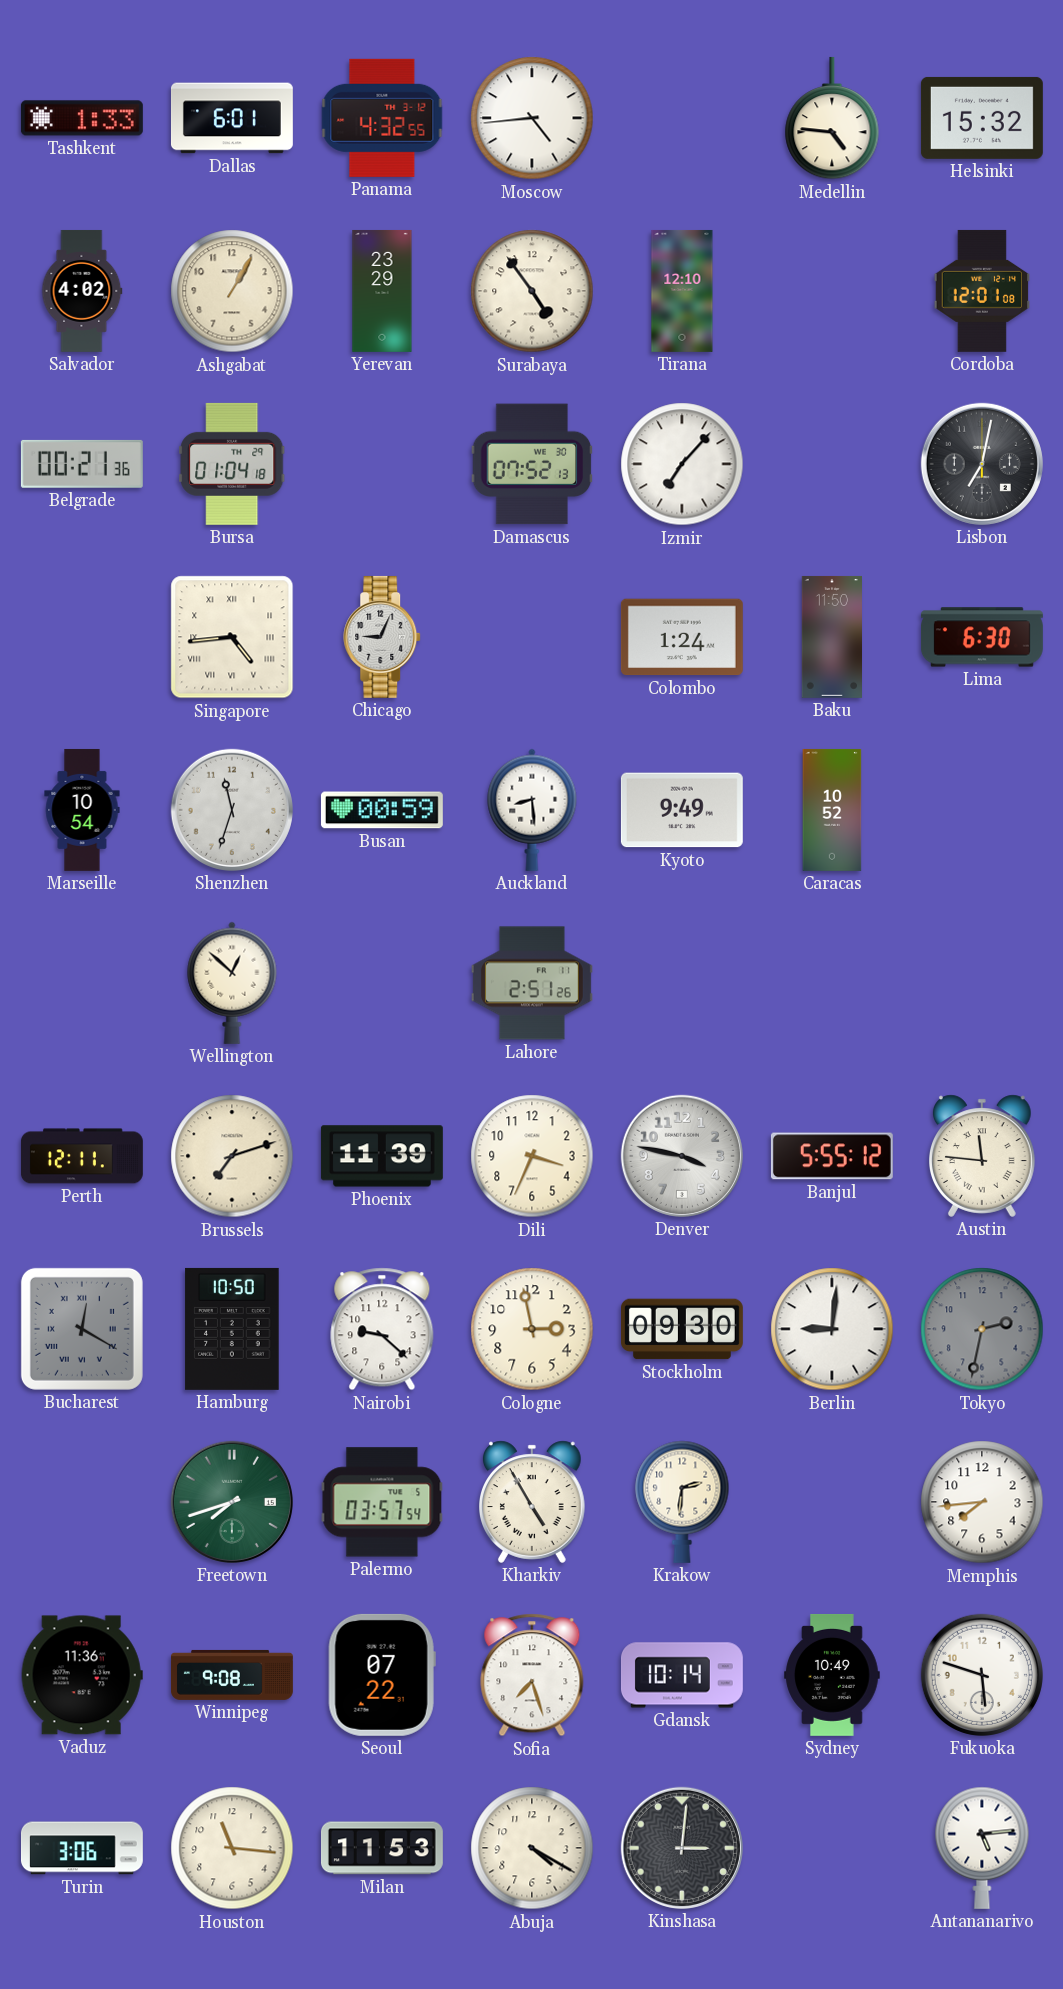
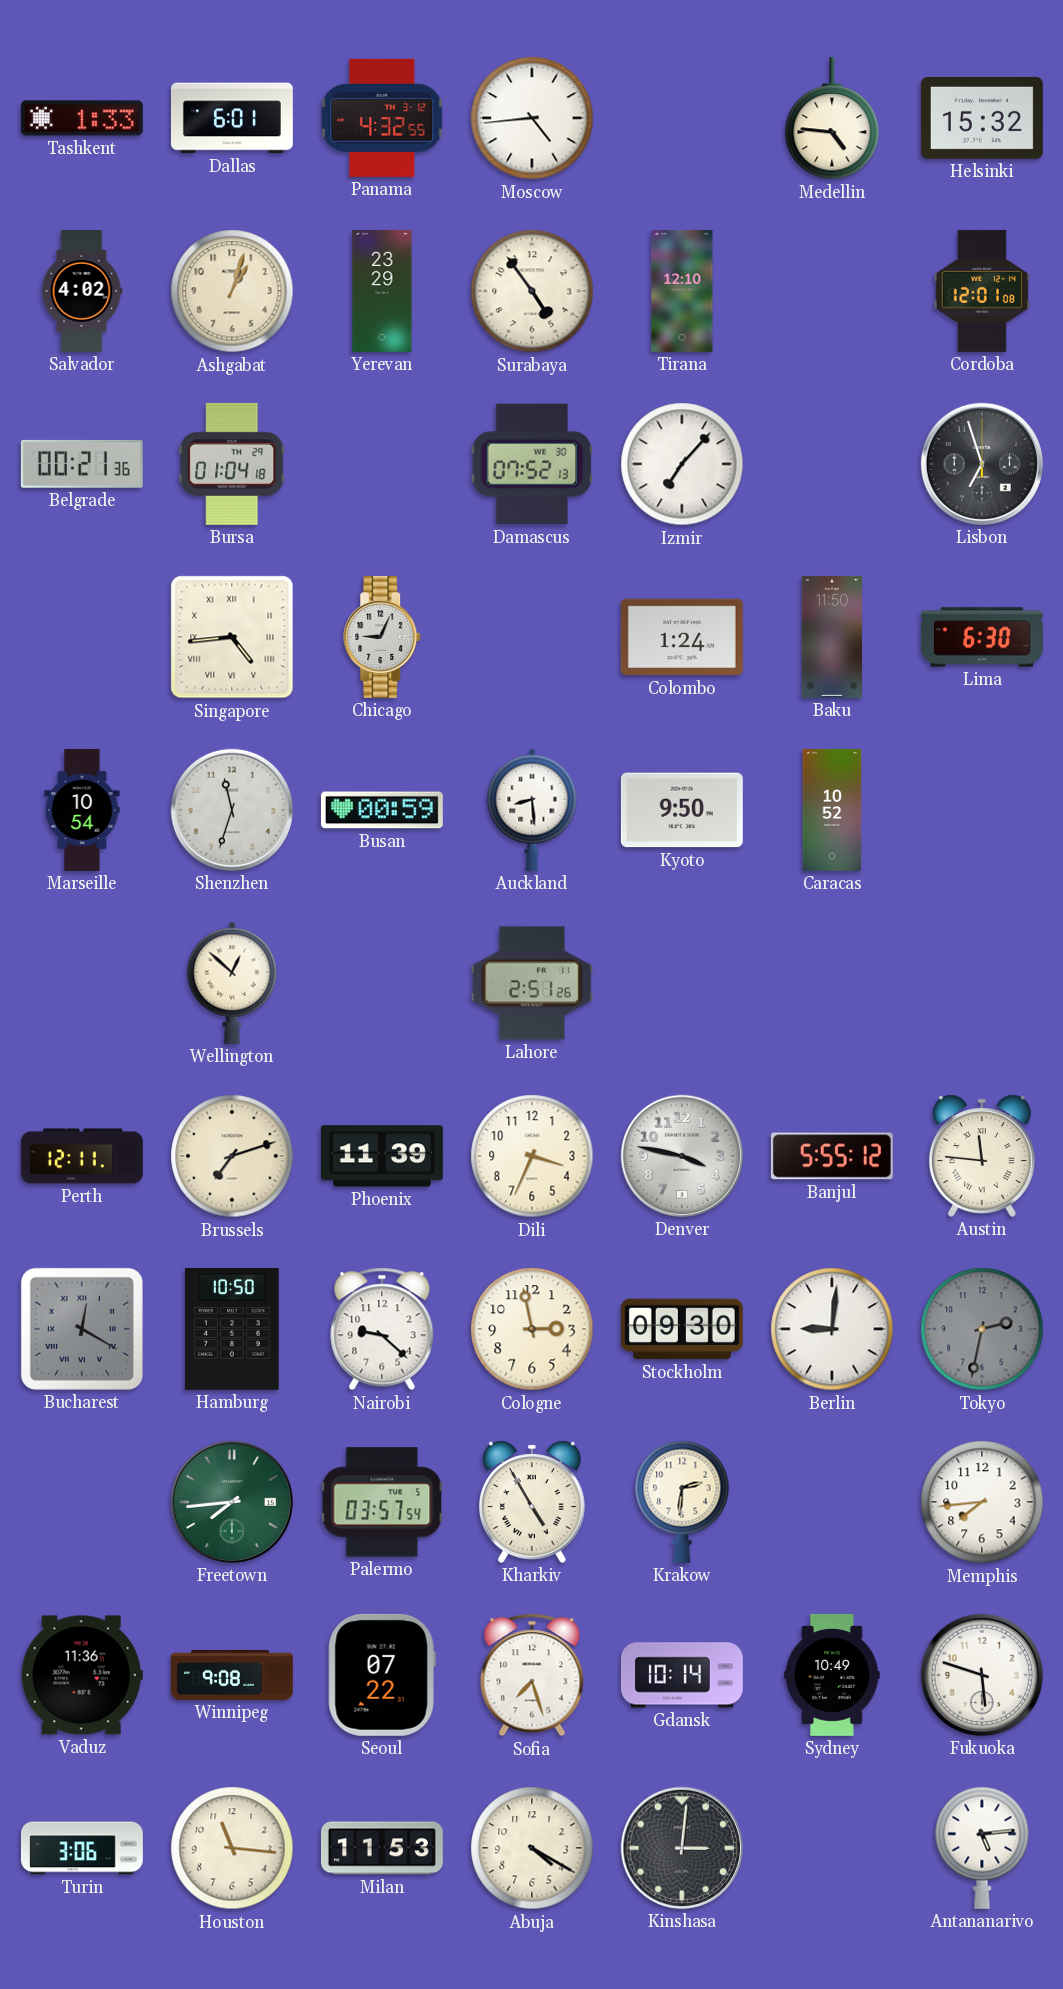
Ashgabat: 1:05 -> 1:03 (232, 291)
Lisbon: 7:02 -> 6:57 (982, 464)
Kyoto: 9:49 -> 9:50 (682, 810)
Freetown: 7:42 -> 7:44 (232, 1502)
